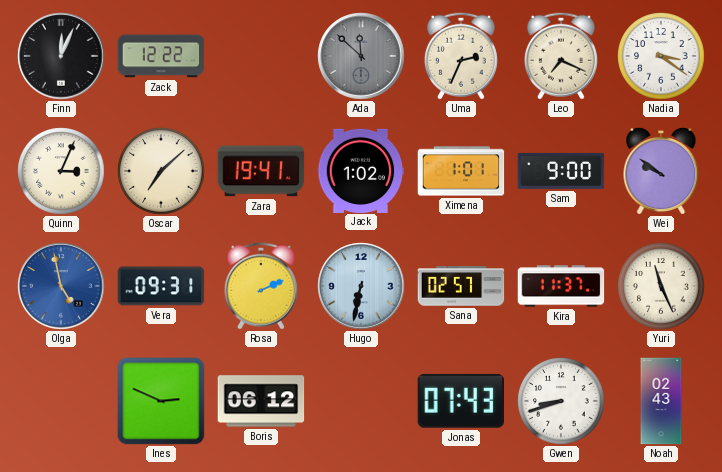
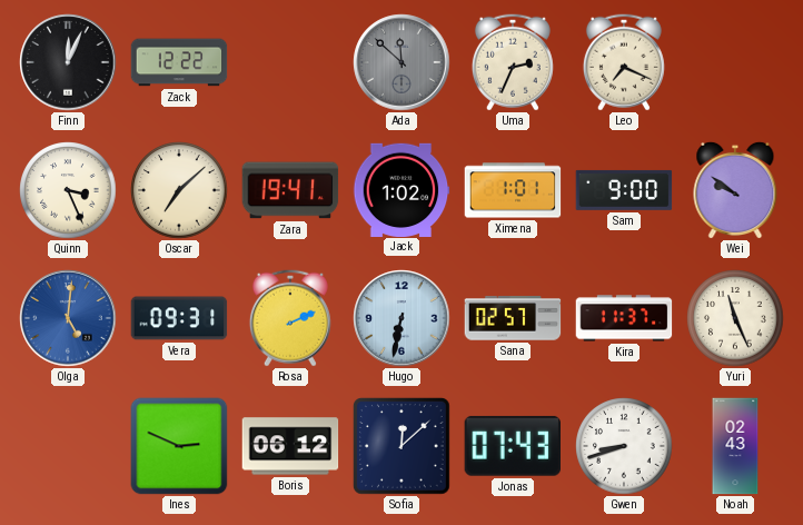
Nadia: 3:21 -> none (661, 56)
Quinn: 3:04 -> 3:26 (68, 190)
Olga: 4:58 -> 5:01 (68, 318)
Sofia: none -> 12:08 (403, 447)
